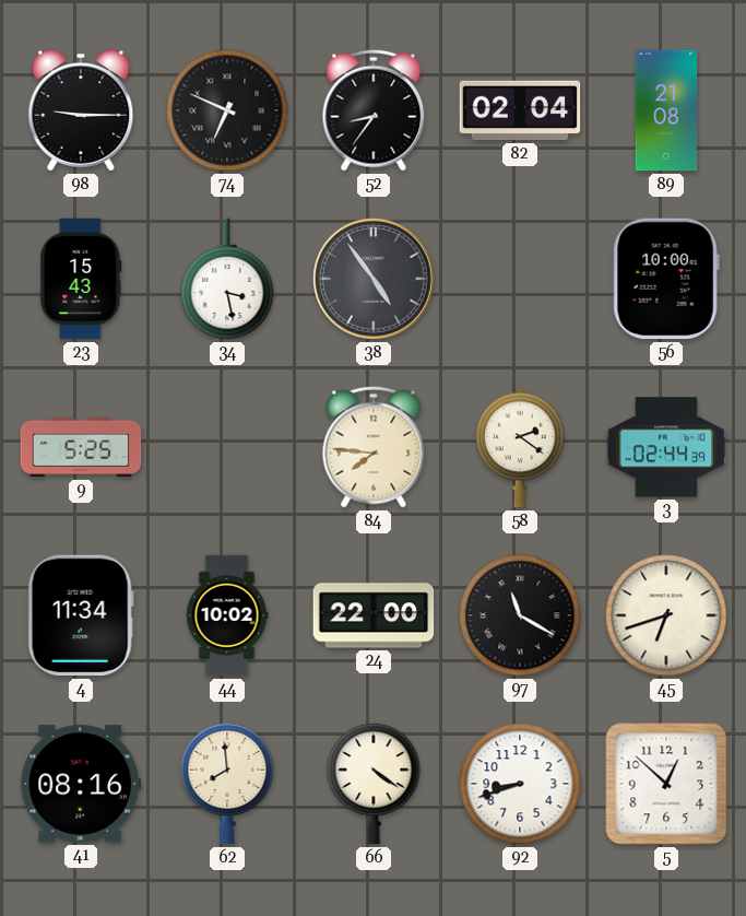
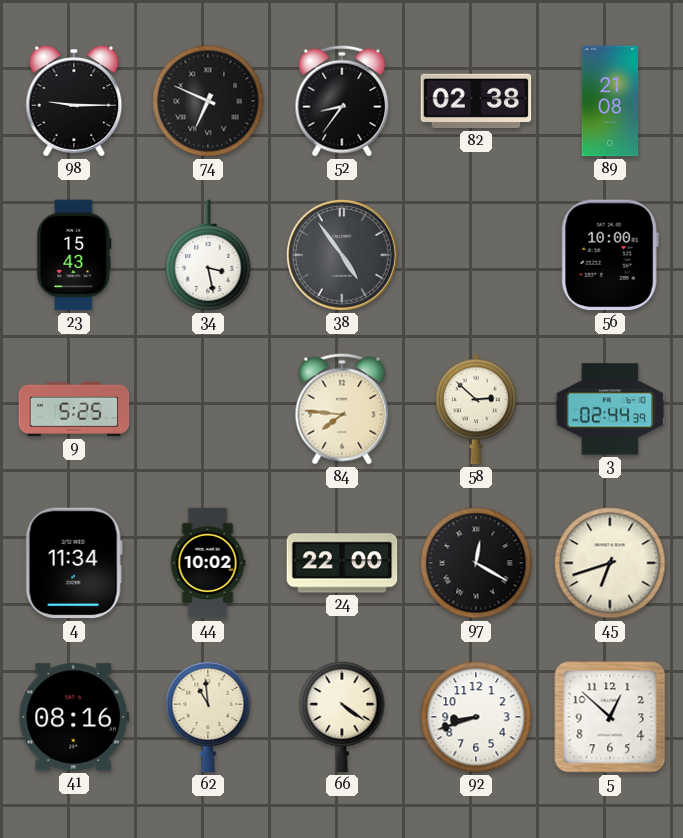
82: 02:04 -> 02:38 (476, 101)
58: 2:21 -> 2:52 (477, 409)
97: 11:20 -> 12:20 (476, 563)
62: 7:59 -> 10:59 (208, 717)
